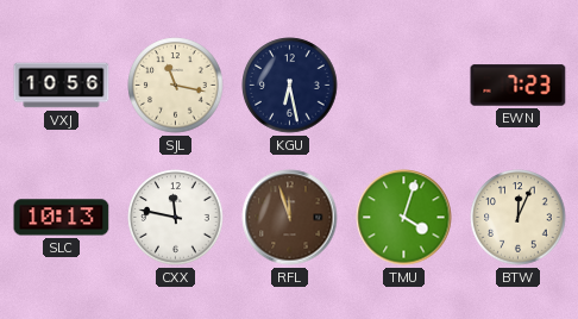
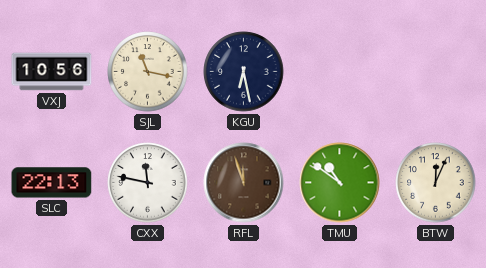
EWN: 7:23 -> none (519, 86)
SLC: 10:13 -> 22:13 (52, 183)
TMU: 4:03 -> 10:51 (340, 183)
